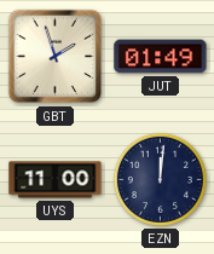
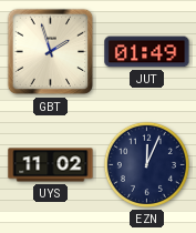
UYS: 11:00 -> 11:02 (51, 165)
EZN: 12:01 -> 12:04 (146, 164)
